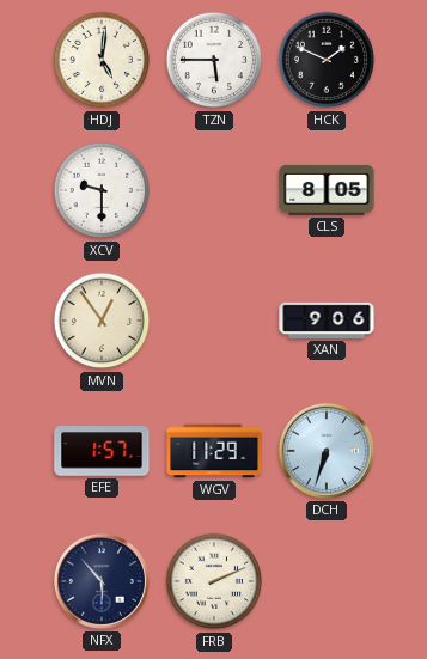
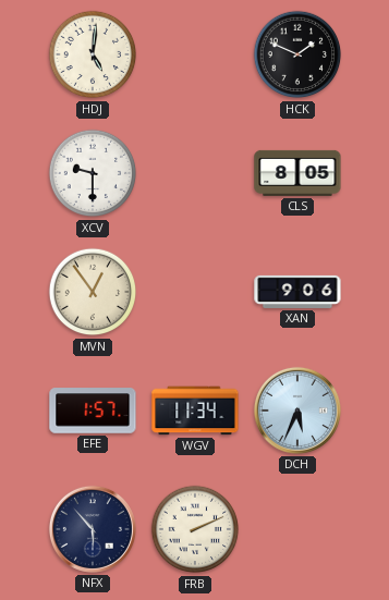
TZN: 5:45 -> none (214, 60)
WGV: 11:29 -> 11:34 (195, 411)
DCH: 6:33 -> 5:34 (297, 411)
